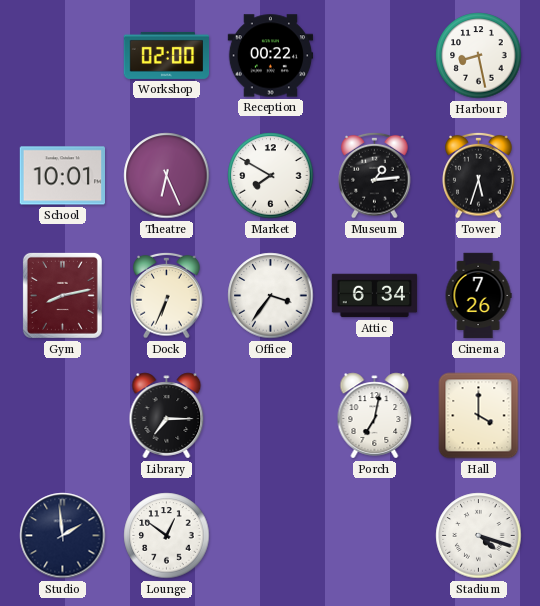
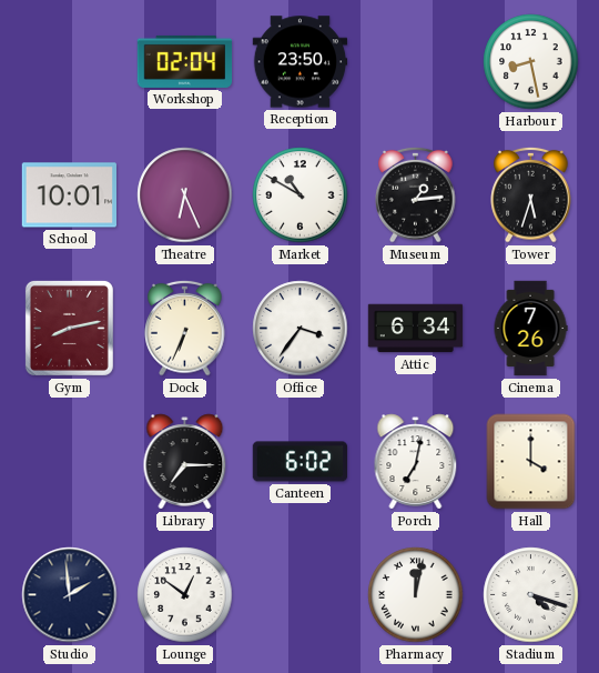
Workshop: 02:00 -> 02:04 (185, 61)
Reception: 00:22 -> 23:50 (301, 62)
Market: 7:50 -> 10:50 (301, 195)
Canteen: none -> 6:02 (301, 462)
Pharmacy: none -> 12:02 (416, 595)
